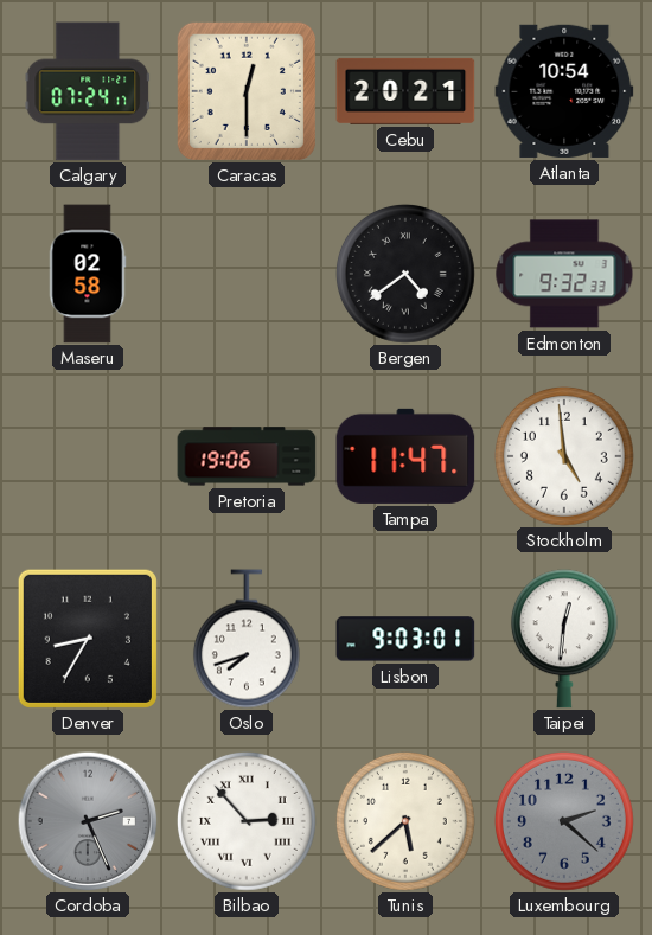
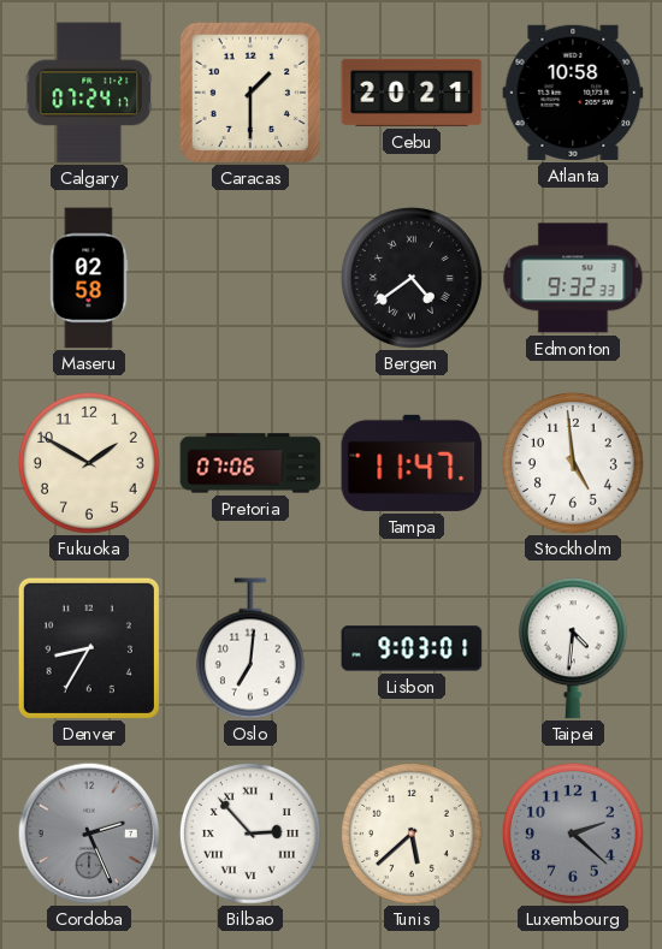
Caracas: 12:30 -> 1:30 (250, 93)
Atlanta: 10:54 -> 10:58 (573, 93)
Fukuoka: none -> 1:50 (89, 463)
Pretoria: 19:06 -> 07:06 (250, 463)
Oslo: 7:42 -> 7:01 (250, 648)
Taipei: 12:31 -> 4:31 (573, 648)
